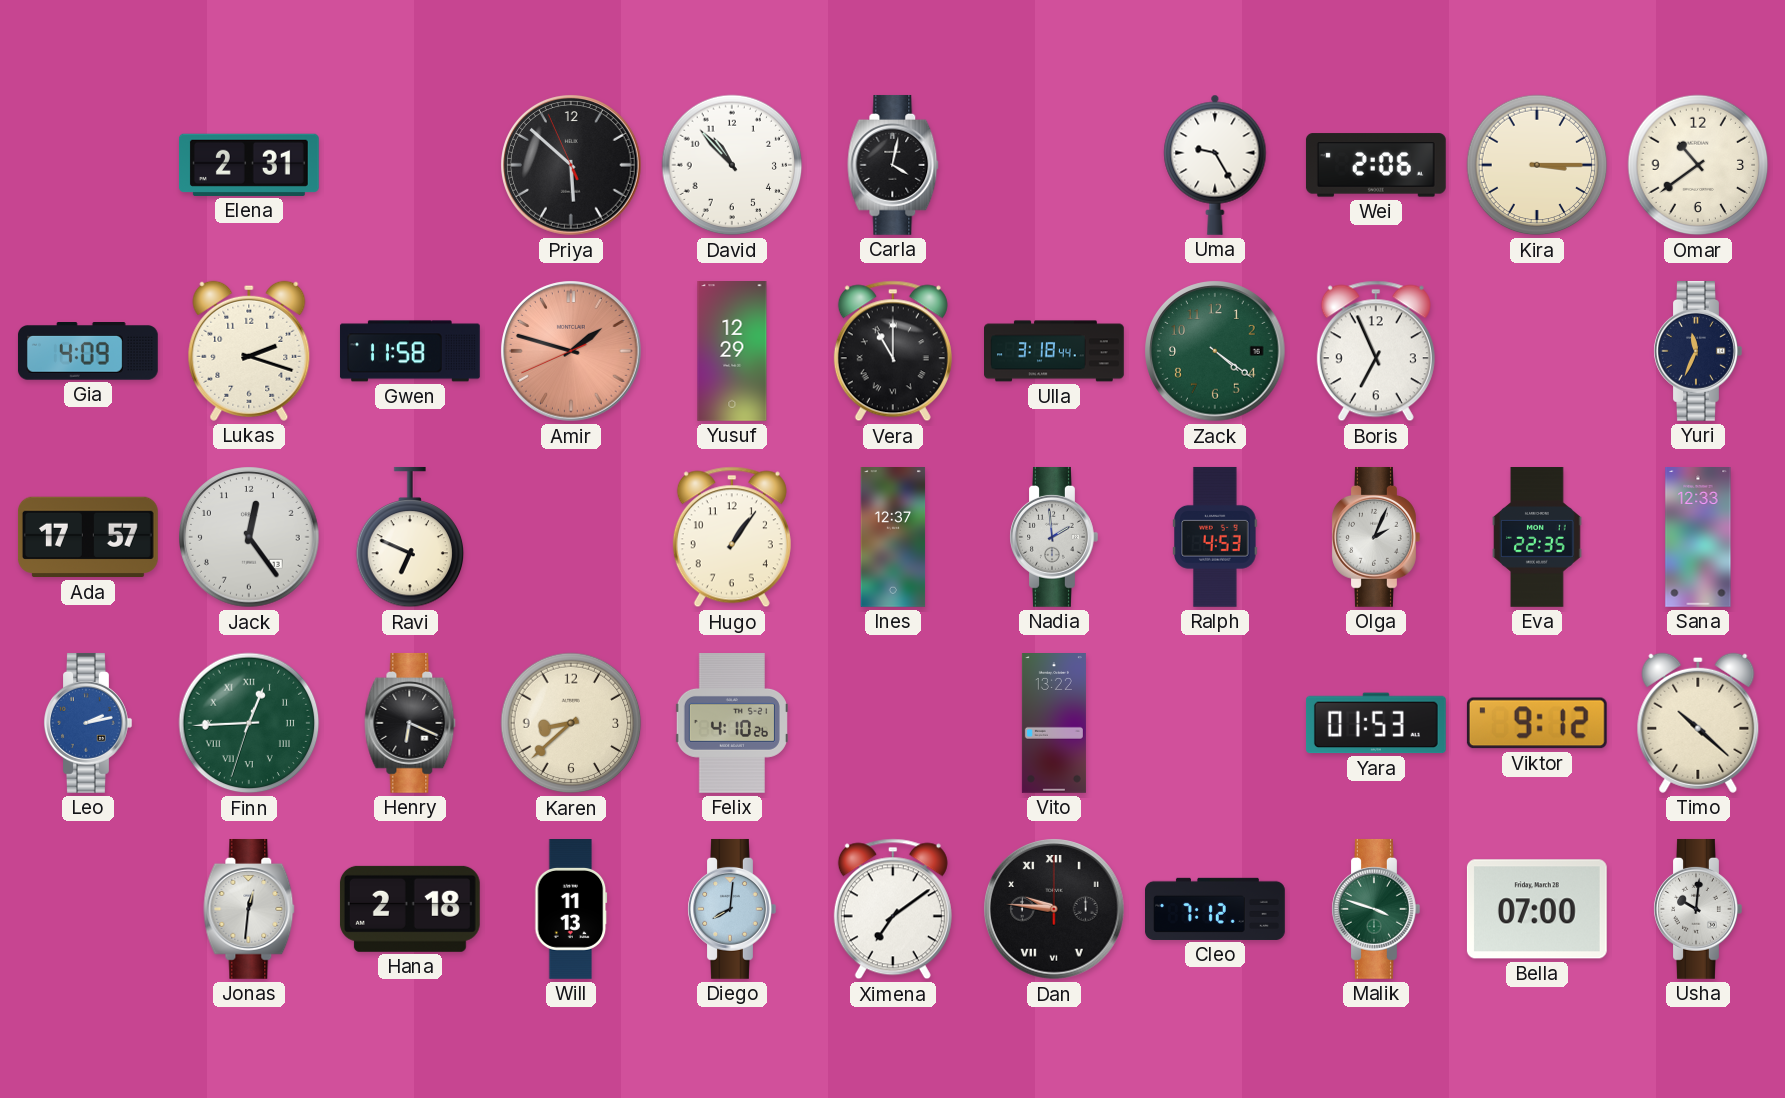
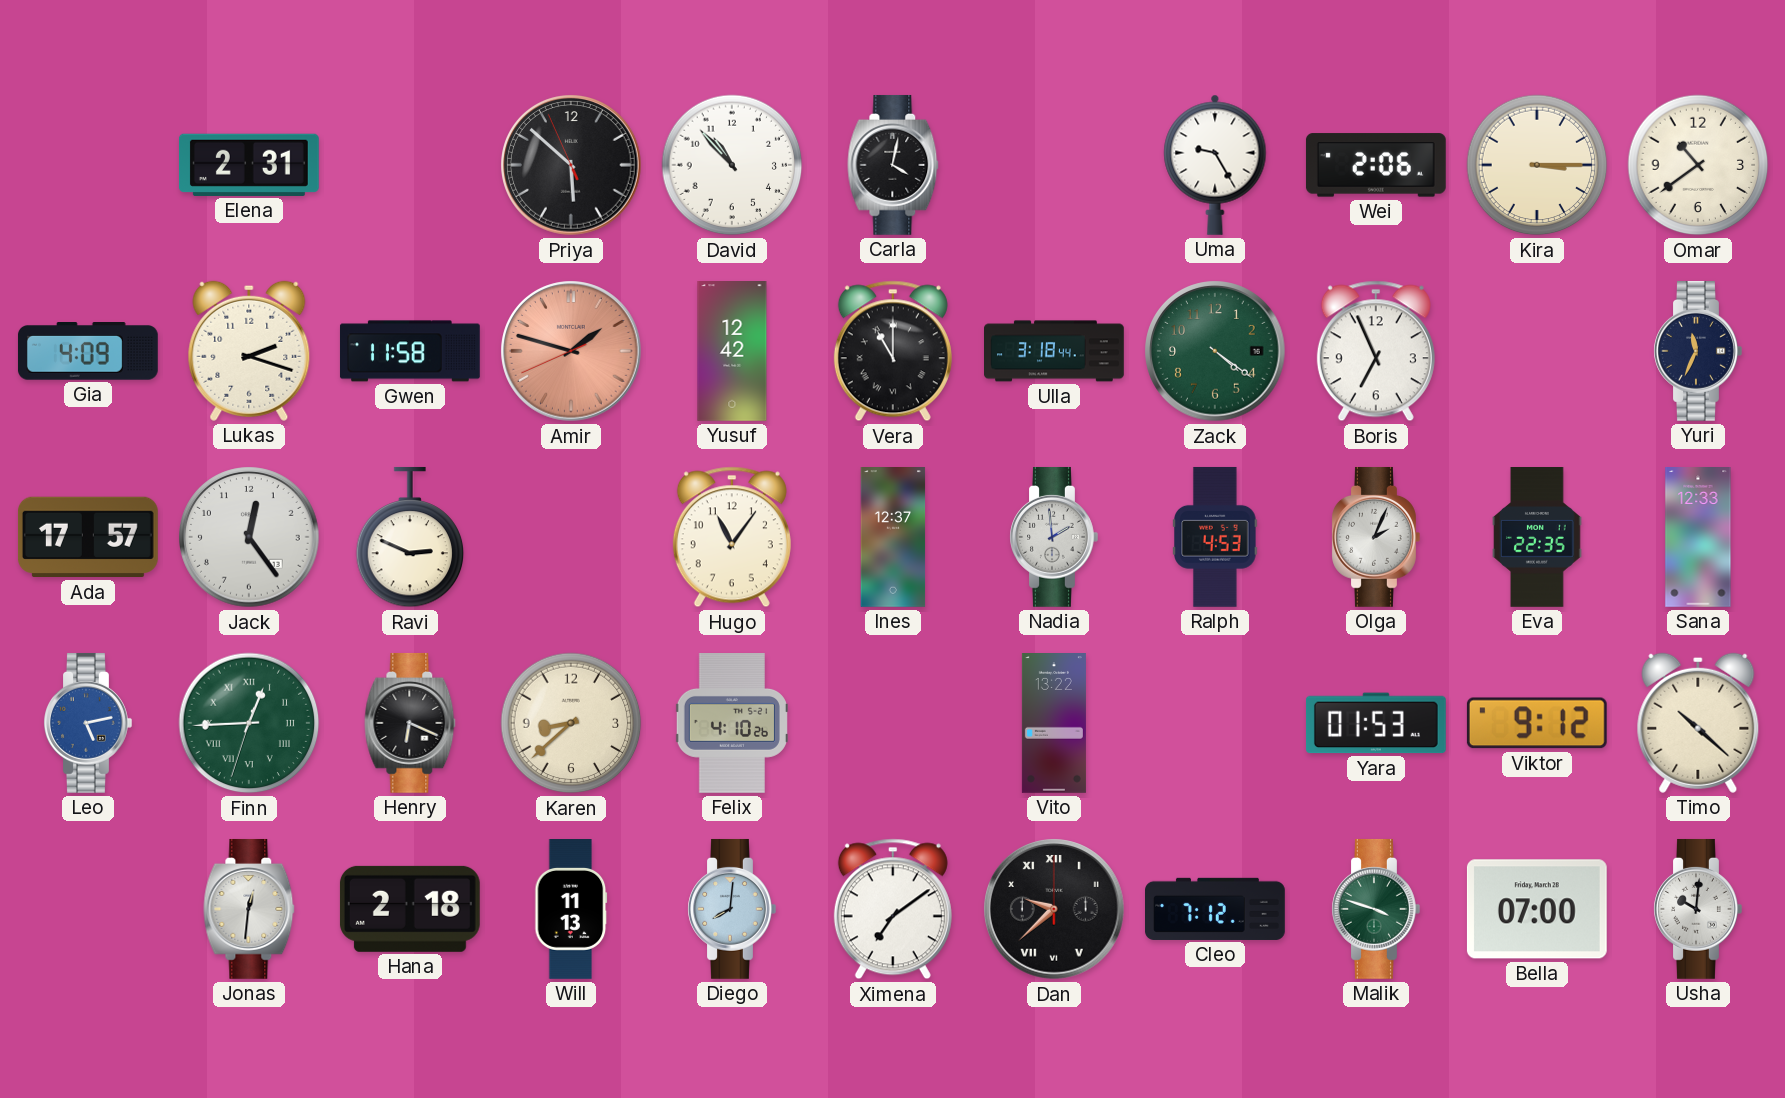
Yusuf: 12:29 -> 12:42 (732, 352)
Ravi: 6:49 -> 2:49 (410, 537)
Hugo: 1:06 -> 11:06 (732, 537)
Leo: 2:13 -> 5:13 (88, 723)
Dan: 9:46 -> 9:38 (1054, 909)
